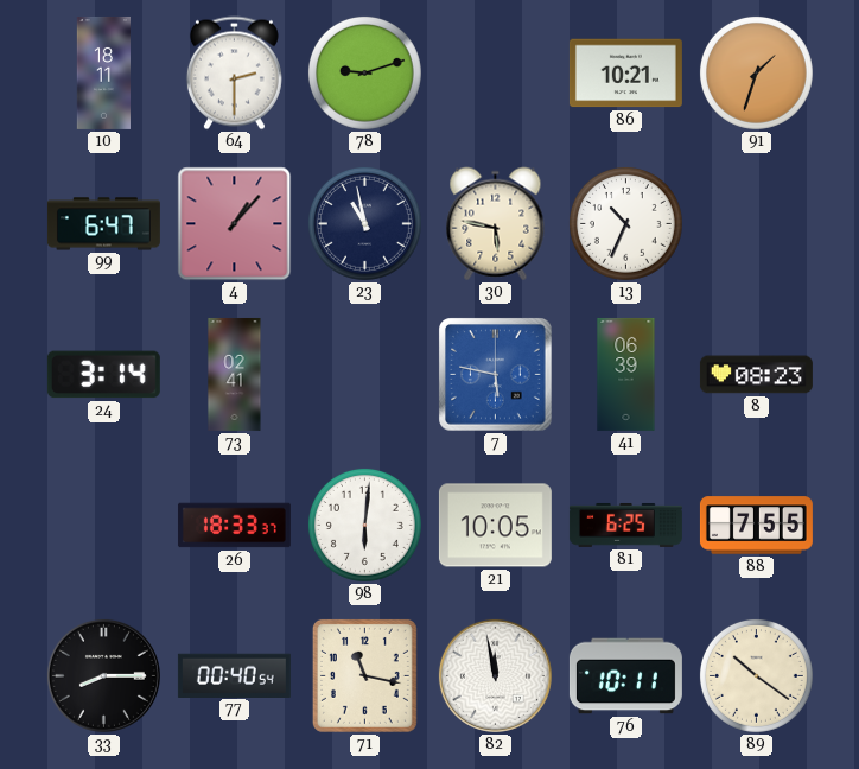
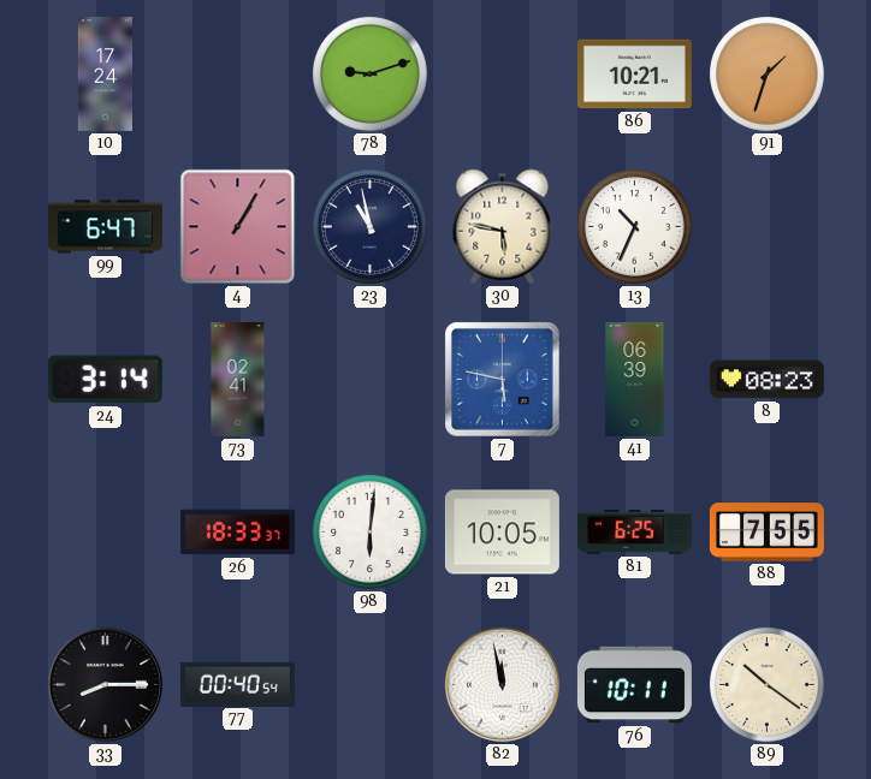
10: 18:11 -> 17:24 (105, 73)
64: 2:30 -> none (234, 74)
4: 1:07 -> 1:05 (238, 227)
71: 11:17 -> none (364, 675)
